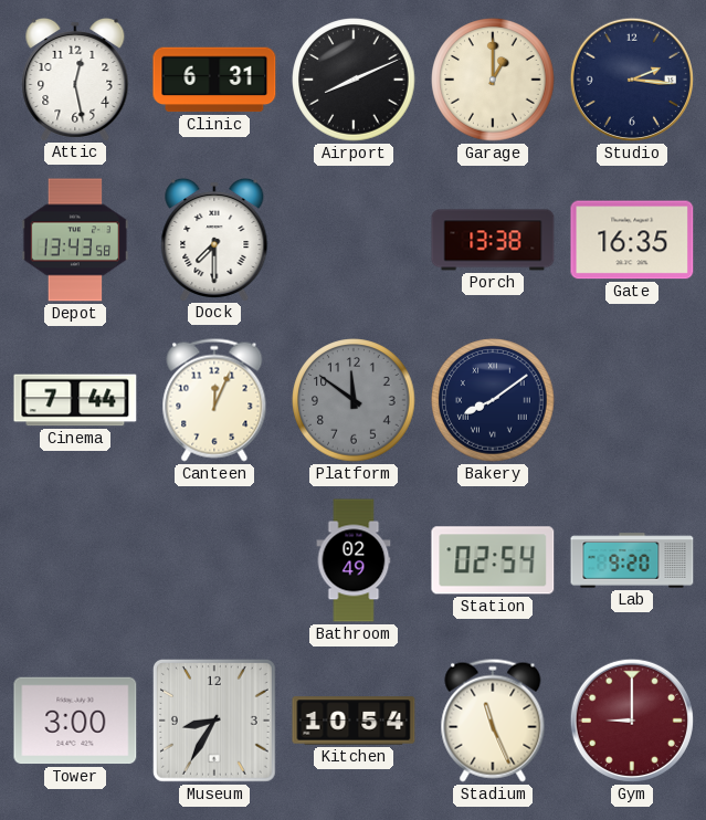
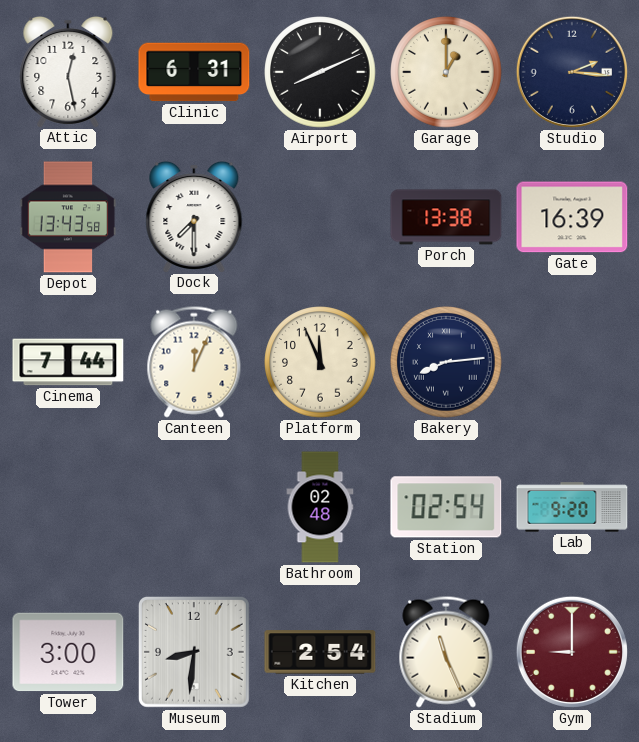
Gate: 16:35 -> 16:39 (572, 217)
Platform: 11:51 -> 11:56 (320, 362)
Platform dial: grey -> cream (320, 362)
Bakery: 8:09 -> 8:14 (446, 362)
Bathroom: 02:49 -> 02:48 (320, 507)
Museum: 8:35 -> 8:31 (194, 652)
Kitchen: 10:54 -> 2:54 (320, 652)
